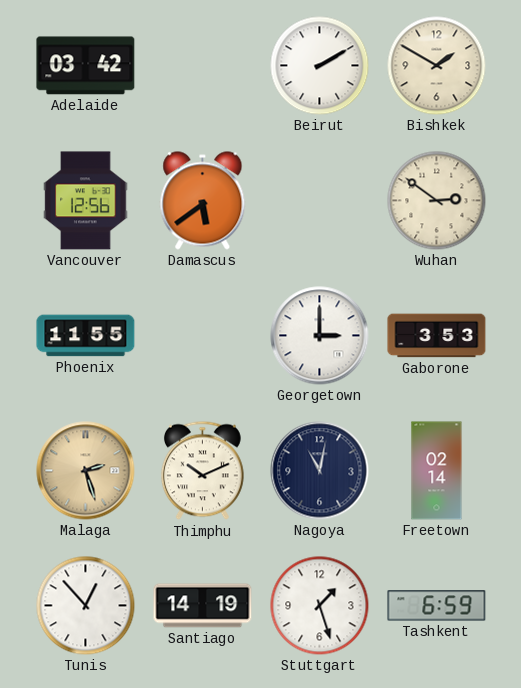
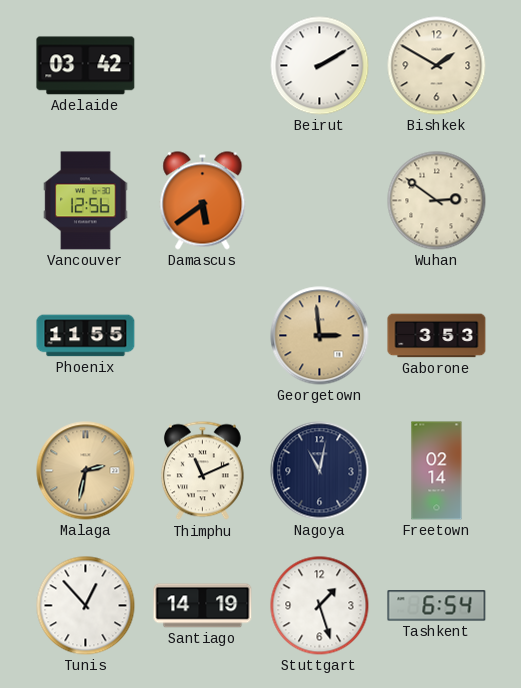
Georgetown: 3:00 -> 2:59 (320, 336)
Georgetown dial: white -> champagne (320, 336)
Malaga: 2:27 -> 2:32 (86, 471)
Thimphu: 10:11 -> 11:11 (203, 471)
Tashkent: 6:59 -> 6:54 (437, 606)
